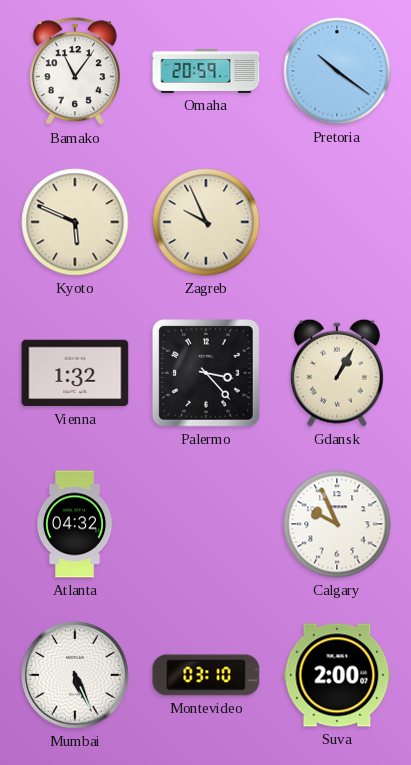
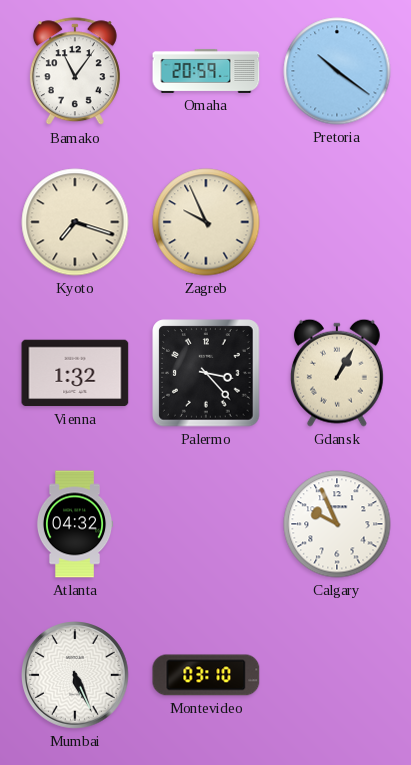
Kyoto: 5:49 -> 7:18 (75, 222)
Suva: 2:00 -> none (337, 675)
